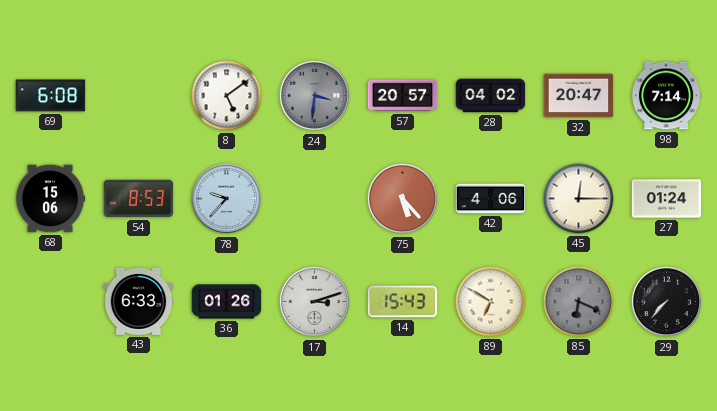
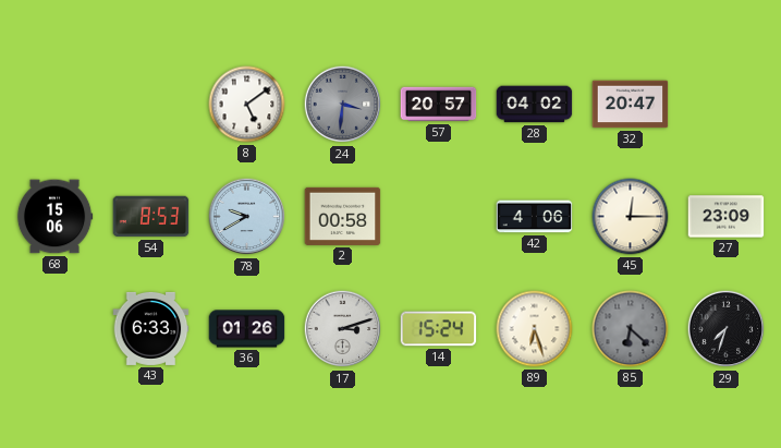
69: 6:08 -> none (51, 96)
98: 7:14 -> none (666, 96)
78: 9:37 -> 9:40 (247, 217)
2: none -> 00:58 (343, 216)
75: 5:23 -> none (403, 199)
27: 01:24 -> 23:09 (727, 217)
14: 15:43 -> 15:24 (439, 329)
89: 6:50 -> 6:27 (535, 329)
85: 6:19 -> 6:22 (631, 329)
29: 7:37 -> 7:33 (727, 329)
